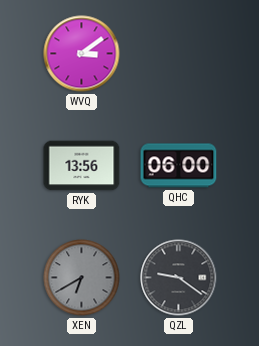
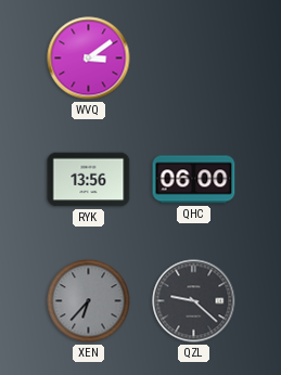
XEN: 6:40 -> 6:37 (89, 301)
QZL: 9:21 -> 9:22 (194, 301)
